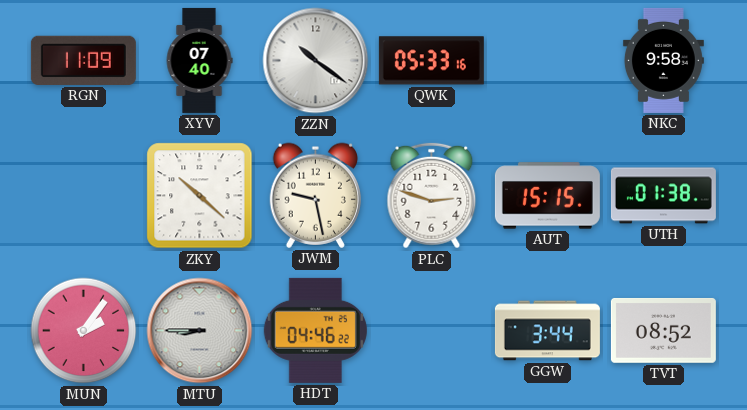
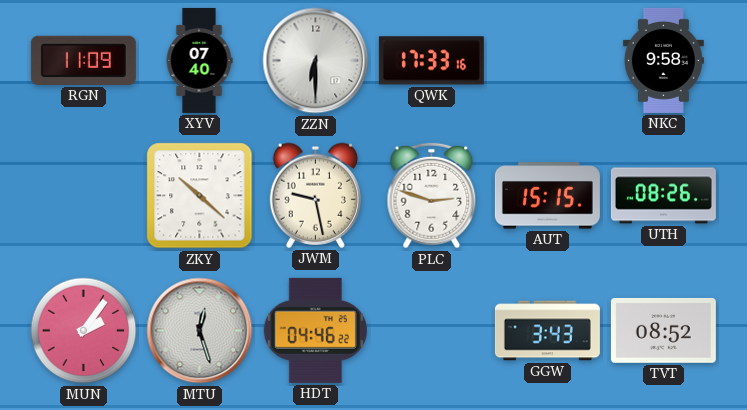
ZZN: 10:21 -> 6:30 (316, 61)
QWK: 05:33 -> 17:33 (431, 61)
UTH: 01:38 -> 08:26 (663, 196)
MTU: 8:45 -> 12:27 (200, 331)
GGW: 3:44 -> 3:43 (547, 331)
